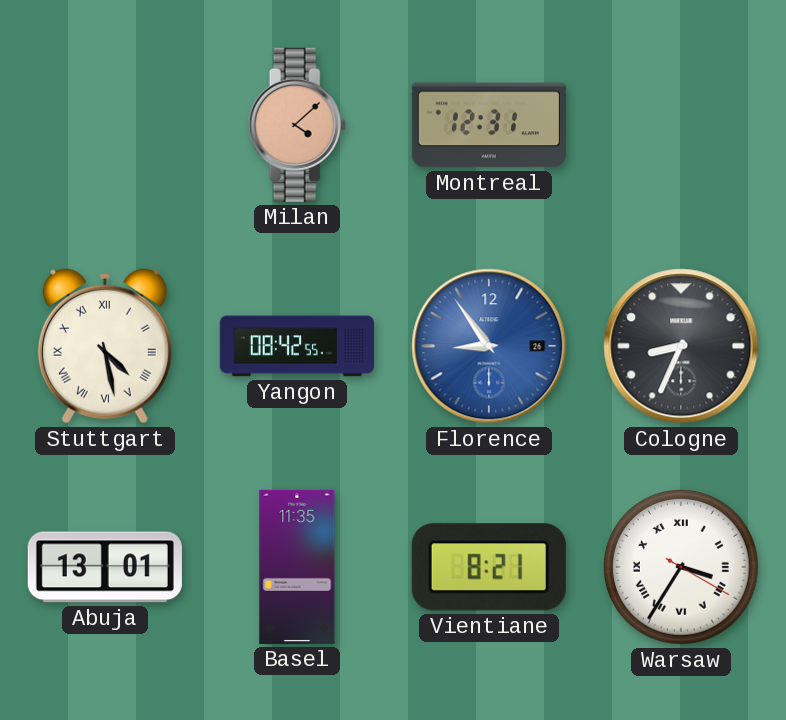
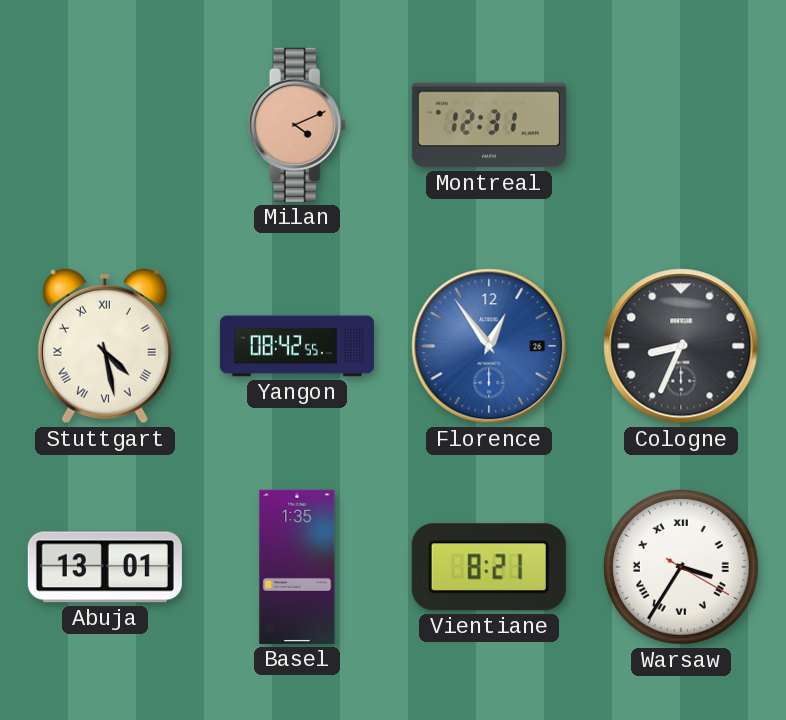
Milan: 4:08 -> 4:11 (297, 125)
Florence: 8:54 -> 12:54 (489, 346)
Basel: 11:35 -> 1:35 (297, 567)
